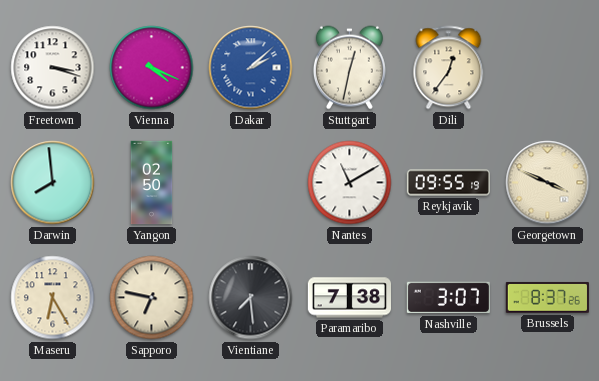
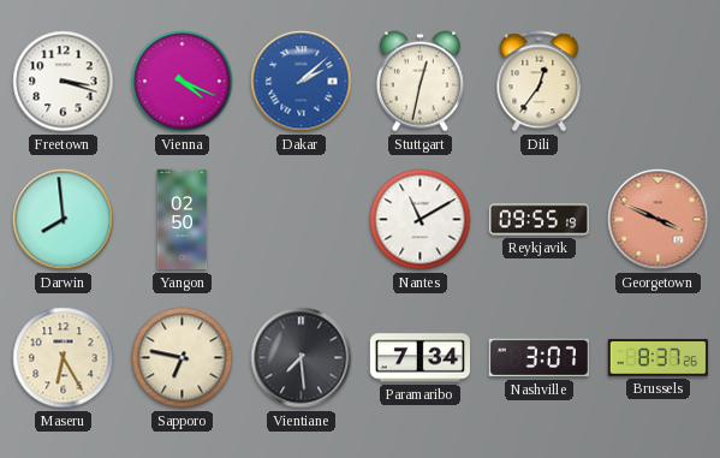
Georgetown dial: cream -> salmon (659, 220)
Paramaribo: 7:38 -> 7:34 (419, 358)
